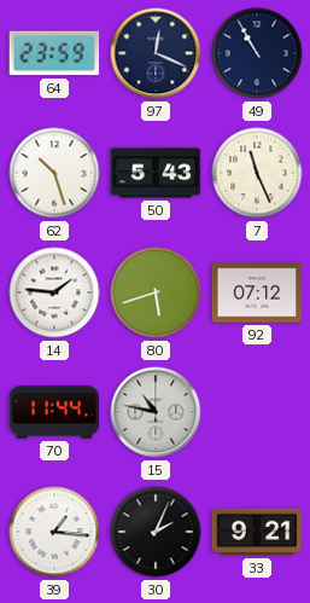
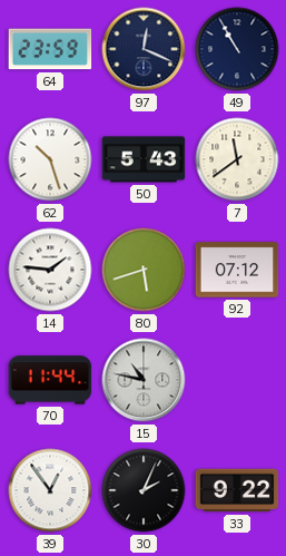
7: 11:26 -> 11:39 (237, 159)
39: 1:16 -> 12:54 (50, 490)
33: 9:21 -> 9:22 (237, 490)
